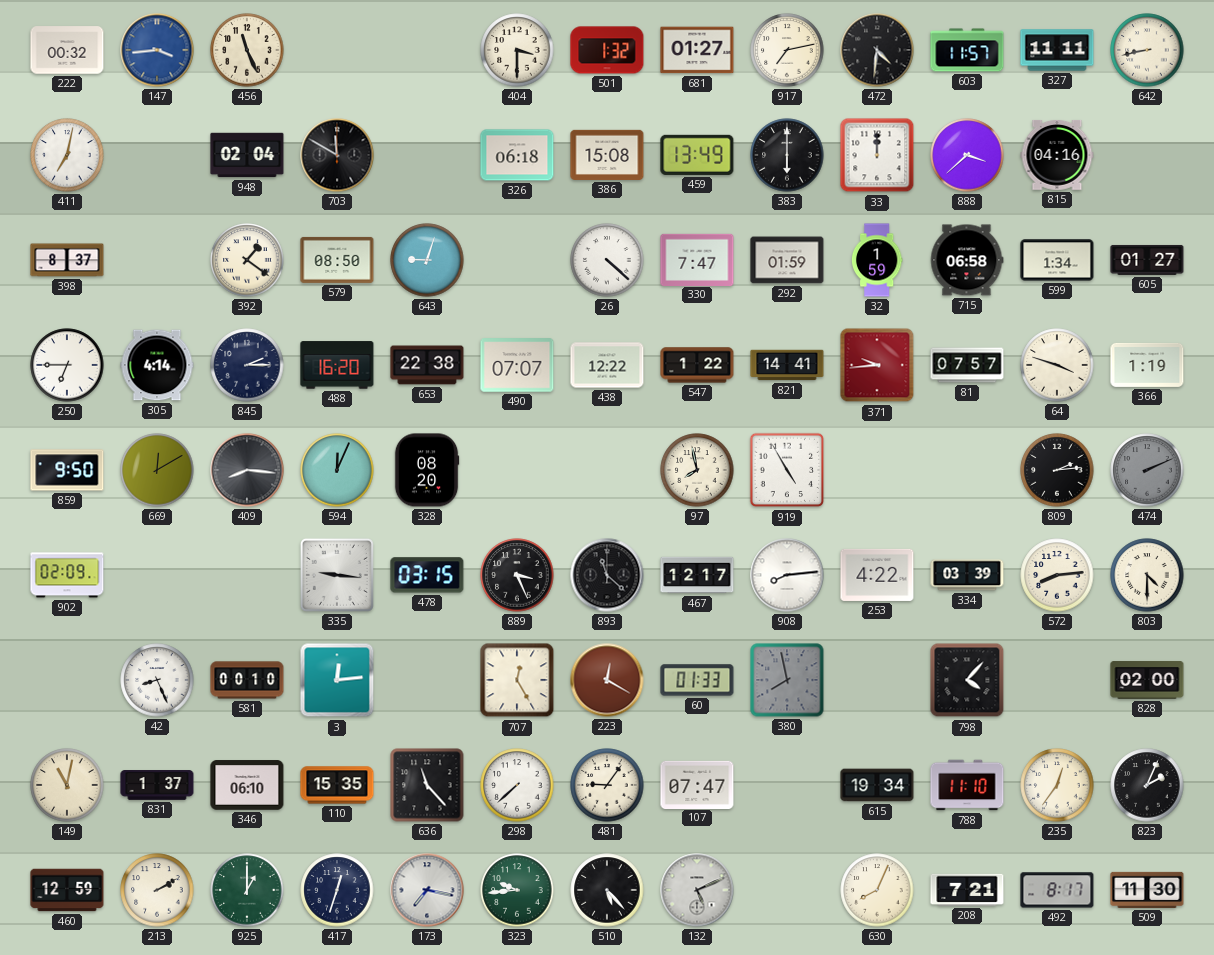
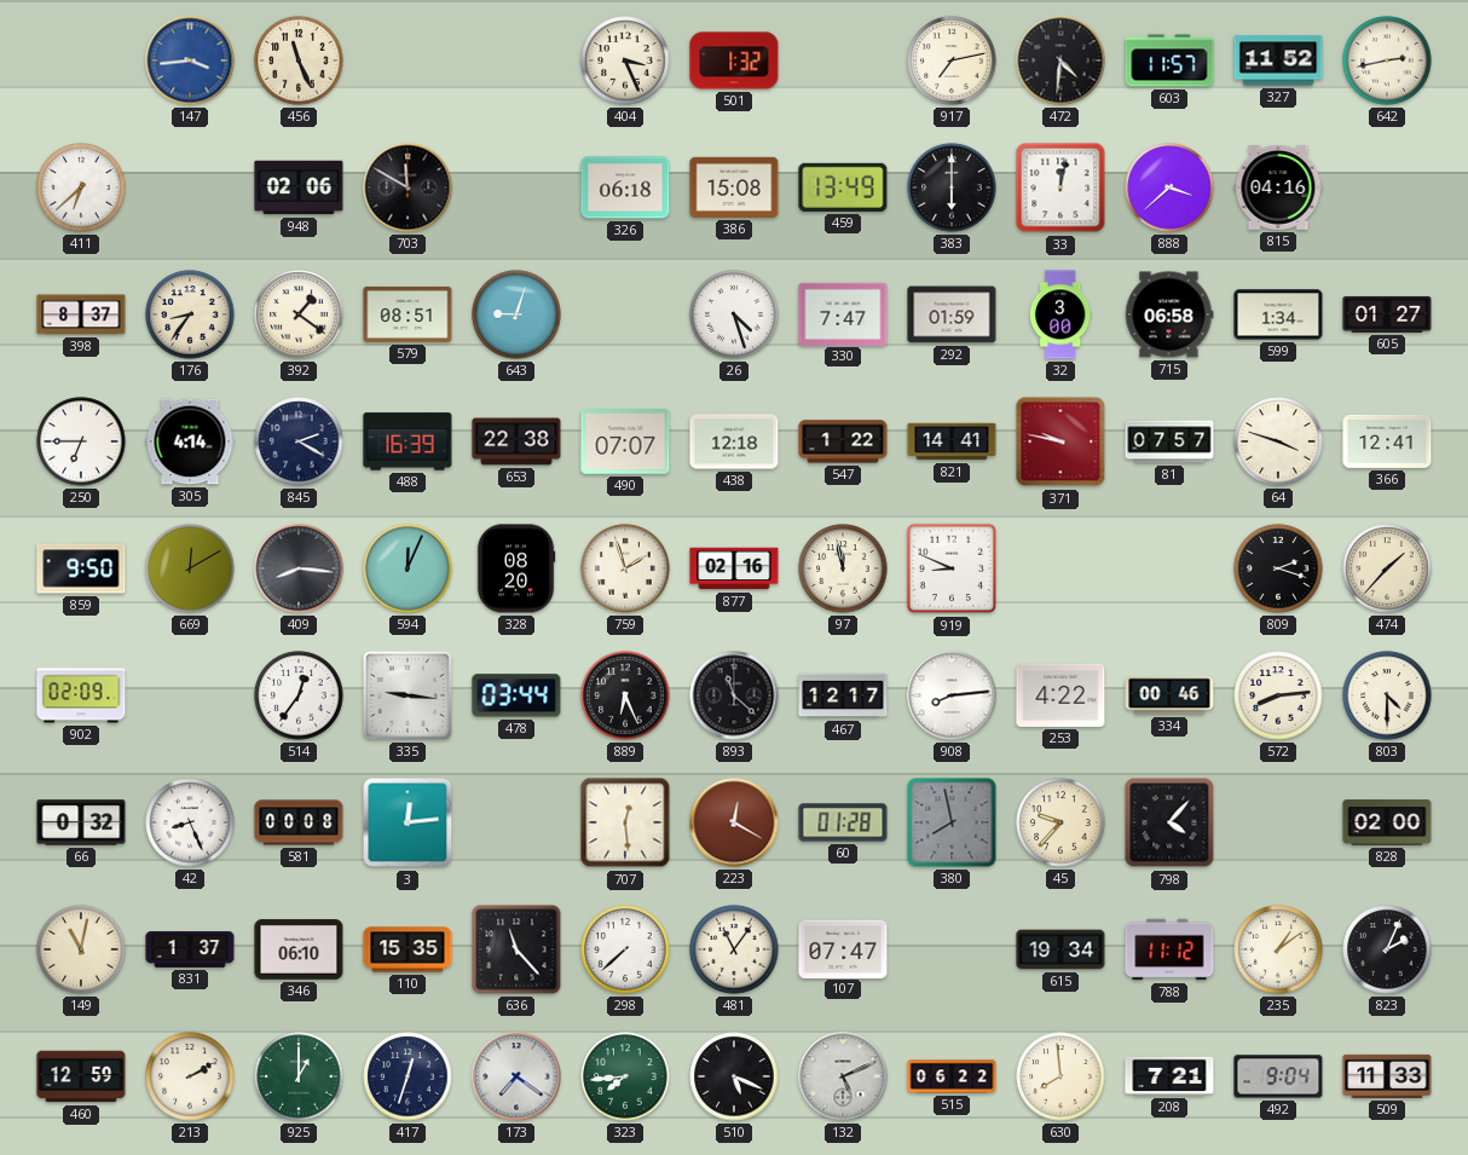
222: 00:32 -> none (67, 50)
404: 3:30 -> 3:26 (625, 60)
681: 01:27 -> none (697, 50)
327: 11:11 -> 11:52 (1278, 60)
642: 8:43 -> 2:43 (1387, 60)
411: 7:02 -> 6:38 (81, 187)
948: 02:04 -> 02:06 (299, 187)
33: 12:00 -> 12:02 (1060, 187)
176: none -> 8:36 (190, 314)
579: 08:50 -> 08:51 (408, 314)
26: 4:22 -> 4:27 (734, 314)
32: 1:59 -> 3:00 (1060, 314)
845: 2:15 -> 2:20 (299, 441)
488: 16:20 -> 16:39 (408, 441)
438: 12:22 -> 12:18 (734, 441)
371: 9:44 -> 9:47 (1060, 441)
366: 1:19 -> 12:41 (1387, 441)
759: none -> 1:57 (625, 568)
877: none -> 02:16 (734, 568)
97: 7:58 -> 11:58 (843, 568)
919: 4:55 -> 8:49 (952, 568)
809: 2:14 -> 2:18 (1278, 568)
474: 2:11 -> 1:37 (1387, 568)
474 dial: grey -> cream (1387, 568)
514: none -> 12:36 (299, 695)
478: 03:15 -> 03:44 (516, 695)
889: 3:26 -> 6:26 (625, 695)
334: 03:39 -> 00:46 (1169, 695)
66: none -> 0:32 (81, 822)
581: 00:10 -> 00:08 (299, 822)
707: 12:25 -> 12:29 (625, 822)
60: 01:33 -> 01:28 (843, 822)
45: none -> 9:37 (1060, 822)
481: 9:06 -> 11:06 (734, 949)
788: 11:10 -> 11:12 (1169, 949)
235: 12:36 -> 1:09 (1278, 949)
173: 7:17 -> 7:21 (516, 1076)
323: 9:44 -> 7:44 (625, 1076)
510: 5:23 -> 5:19 (734, 1076)
515: none -> 06:22 (952, 1076)
630: 8:04 -> 7:59 (1060, 1076)
492: 8:17 -> 9:04 (1278, 1076)
509: 11:30 -> 11:33 (1387, 1076)
